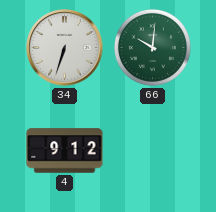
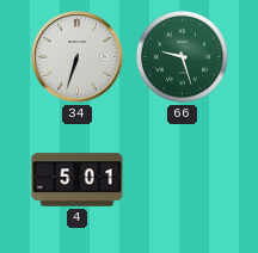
66: 10:01 -> 9:27 (182, 56)
4: 9:12 -> 5:01 (78, 180)
